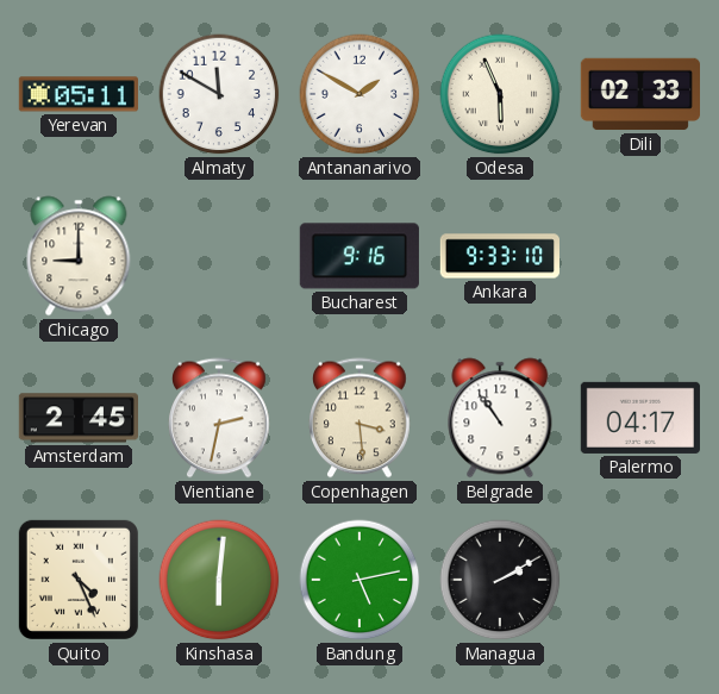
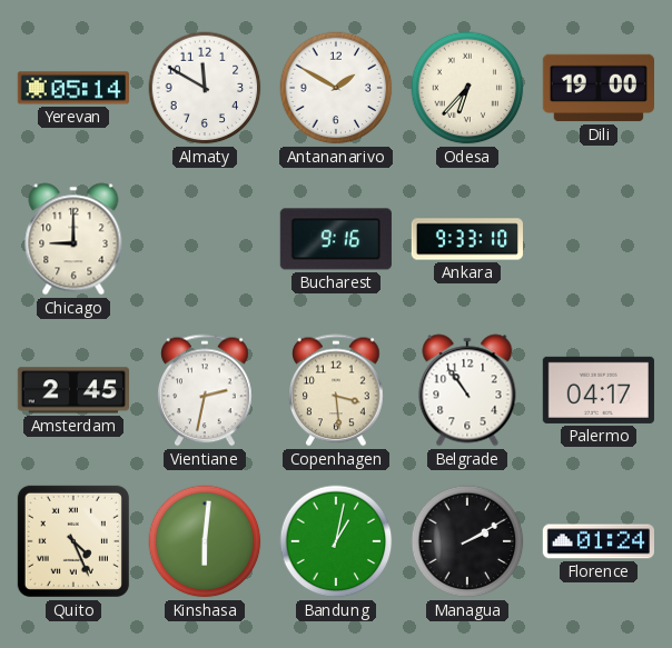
Yerevan: 05:11 -> 05:14 (73, 88)
Odesa: 5:56 -> 6:37 (467, 88)
Dili: 02:33 -> 19:00 (597, 88)
Bandung: 5:13 -> 1:02 (336, 541)
Florence: none -> 01:24 (597, 541)
